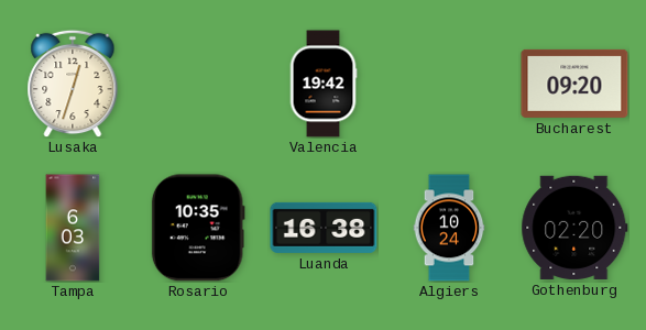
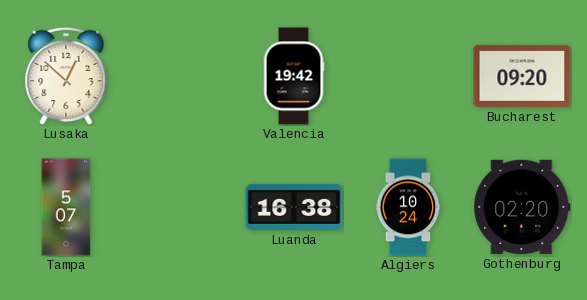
Lusaka: 12:33 -> 12:52 (66, 76)
Tampa: 6:03 -> 5:07 (66, 207)
Rosario: 10:35 -> none (198, 228)
